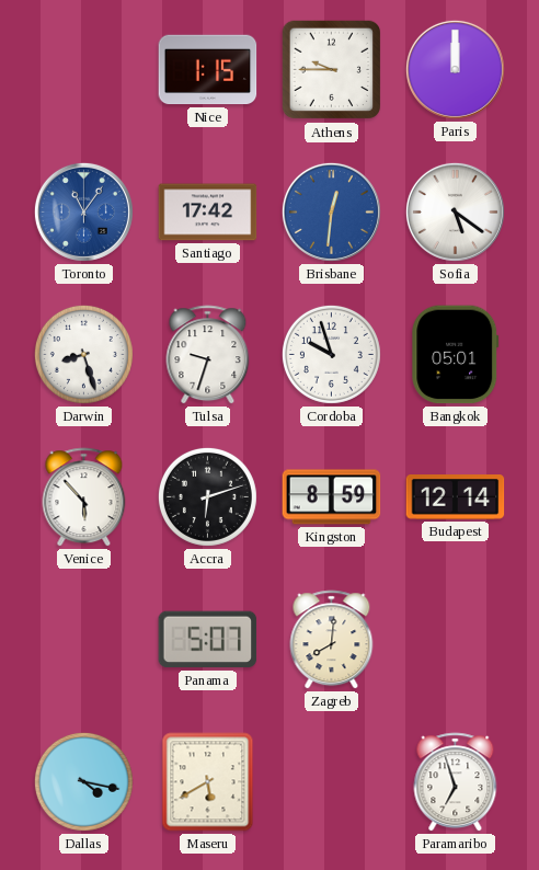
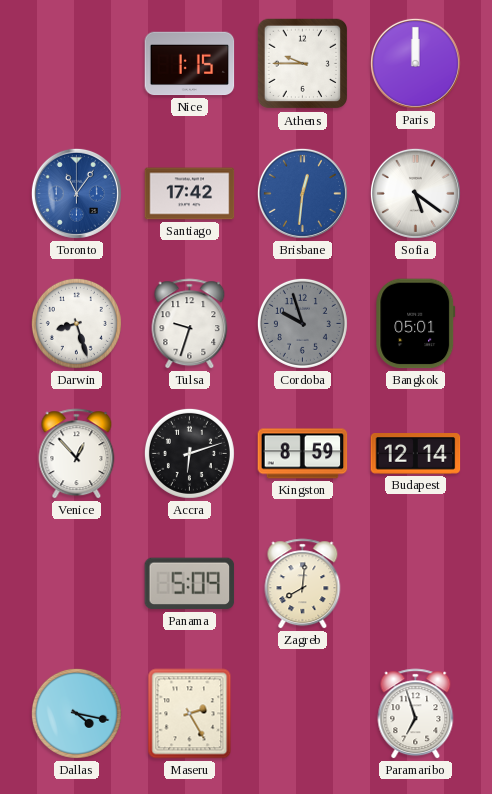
Cordoba dial: white -> grey (302, 323)
Venice: 5:53 -> 12:53 (77, 454)
Panama: 5:07 -> 5:09 (190, 584)
Maseru: 5:40 -> 2:25 (190, 714)
